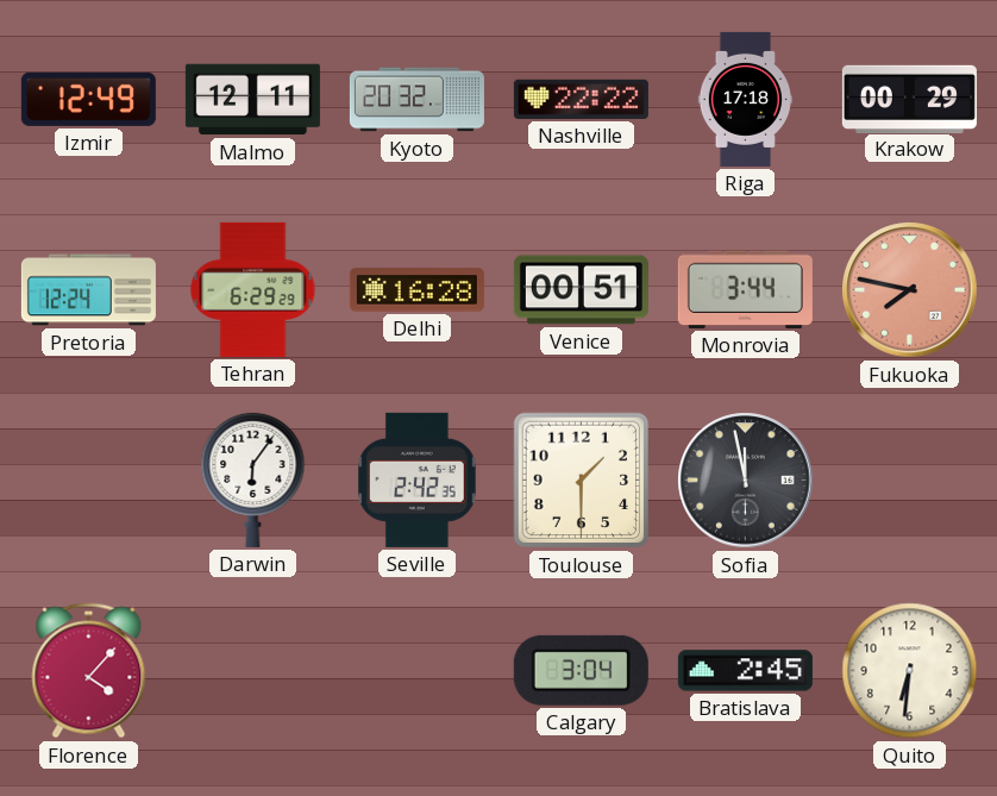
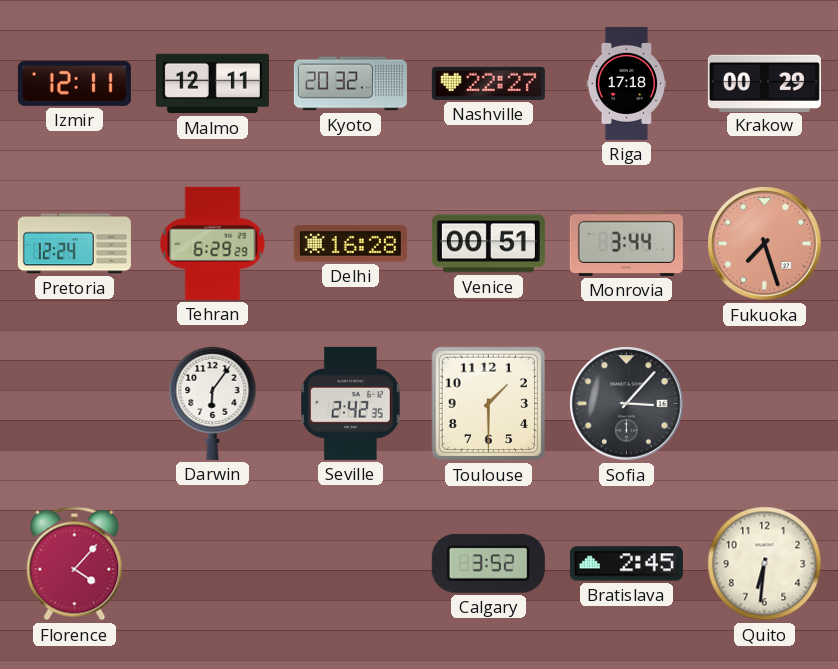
Izmir: 12:49 -> 12:11 (74, 83)
Nashville: 22:22 -> 22:27 (488, 83)
Fukuoka: 7:47 -> 7:27 (765, 244)
Sofia: 11:58 -> 3:07 (627, 404)
Calgary: 3:04 -> 3:52 (488, 563)
